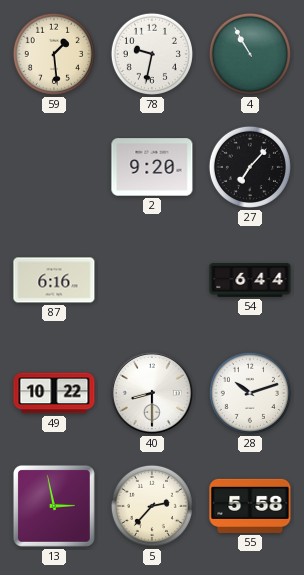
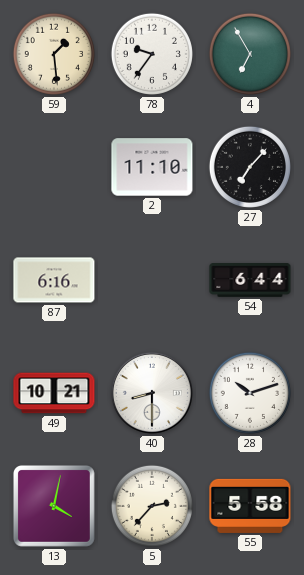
78: 9:32 -> 9:36 (152, 54)
4: 10:55 -> 6:55 (250, 54)
2: 9:20 -> 11:10 (152, 167)
49: 10:22 -> 10:21 (54, 393)
13: 2:58 -> 4:02 (54, 506)
